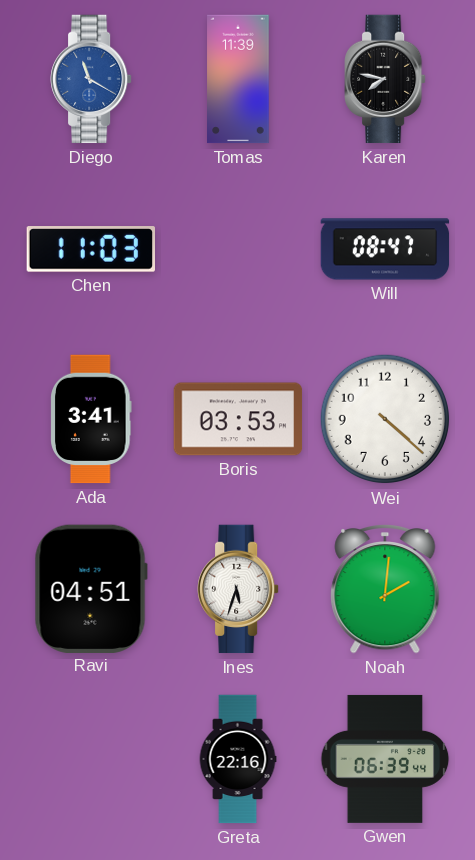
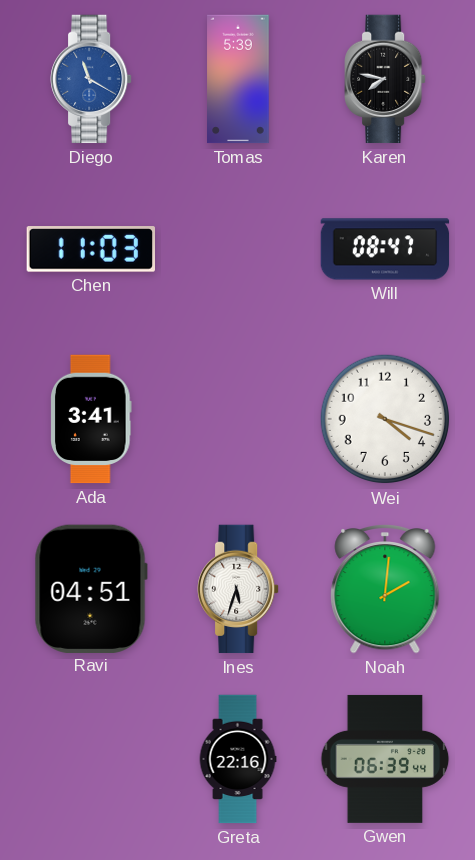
Tomas: 11:39 -> 5:39 (238, 79)
Boris: 03:53 -> none (238, 419)
Wei: 4:22 -> 4:18 (385, 419)
